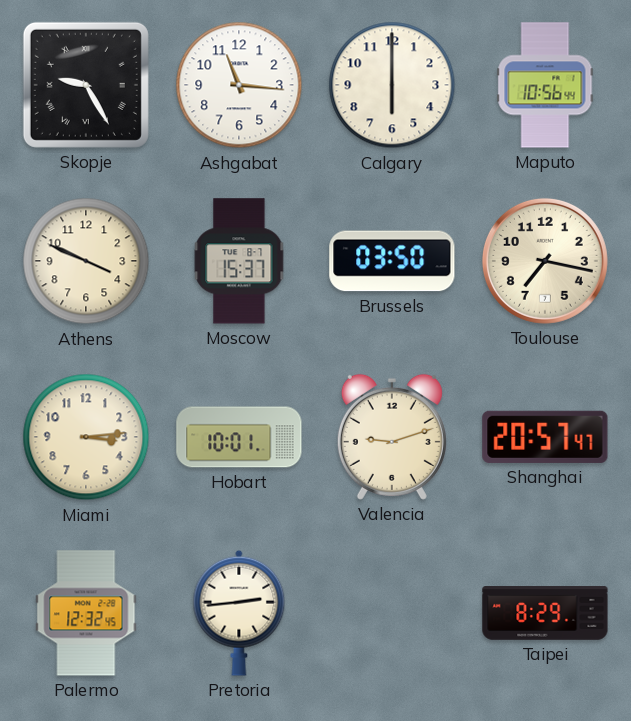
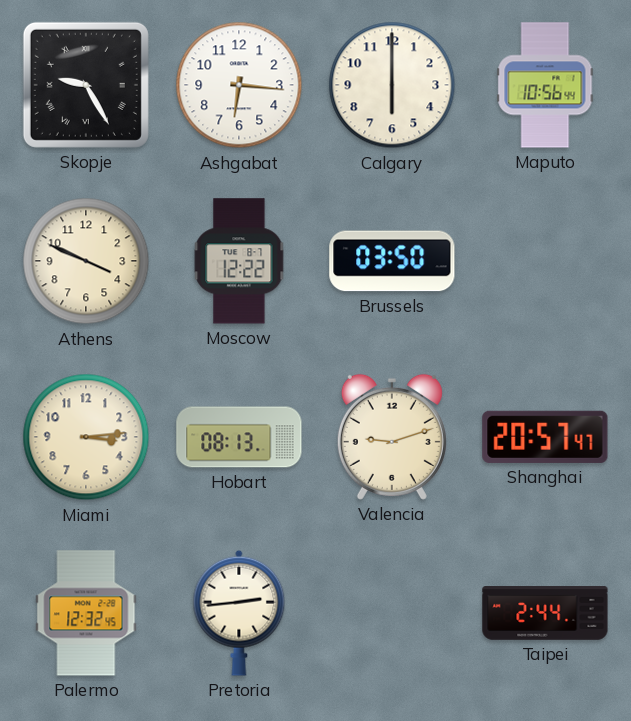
Ashgabat: 11:16 -> 6:16 (239, 85)
Moscow: 15:37 -> 12:22 (239, 261)
Toulouse: 7:17 -> none (545, 261)
Hobart: 10:01 -> 08:13 (239, 437)
Taipei: 8:29 -> 2:44 (545, 613)
